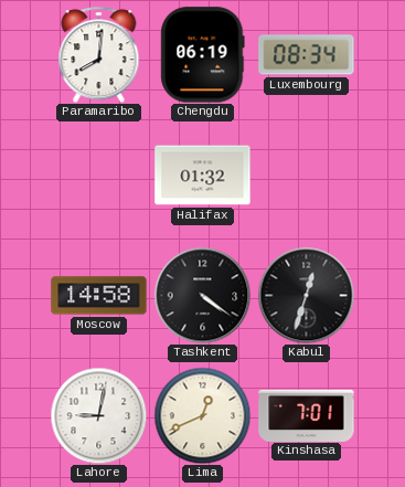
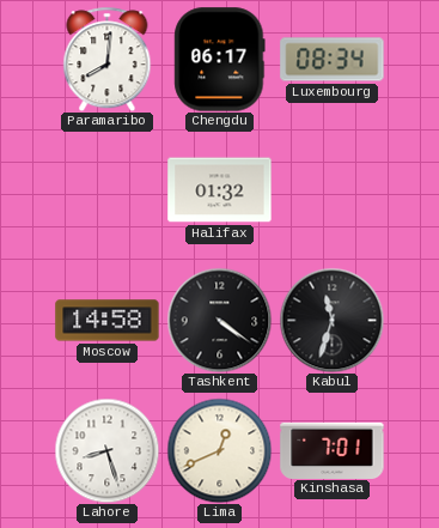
Chengdu: 06:19 -> 06:17 (220, 60)
Kabul: 12:33 -> 11:33 (331, 320)
Lahore: 9:02 -> 8:27 (106, 450)
